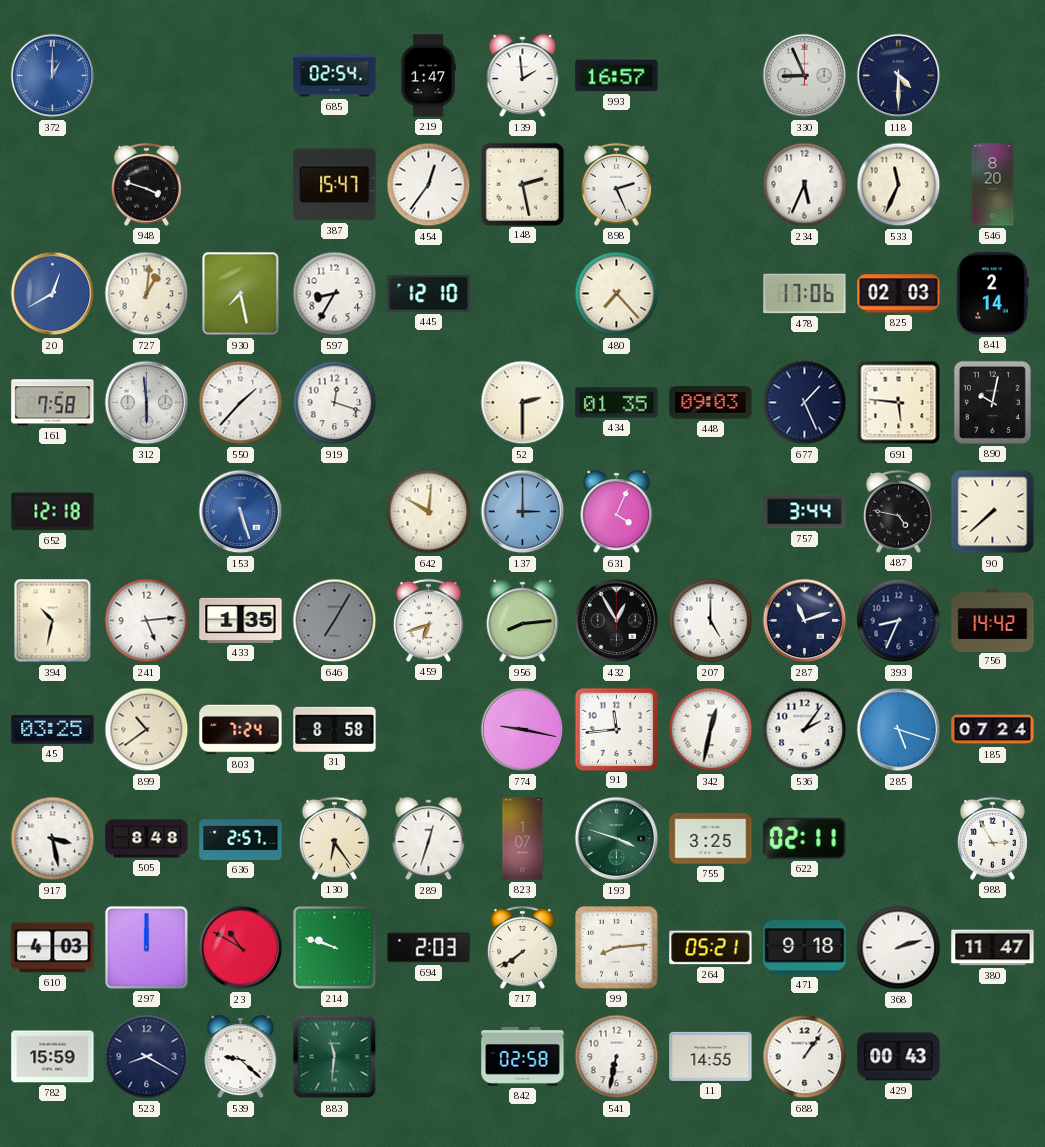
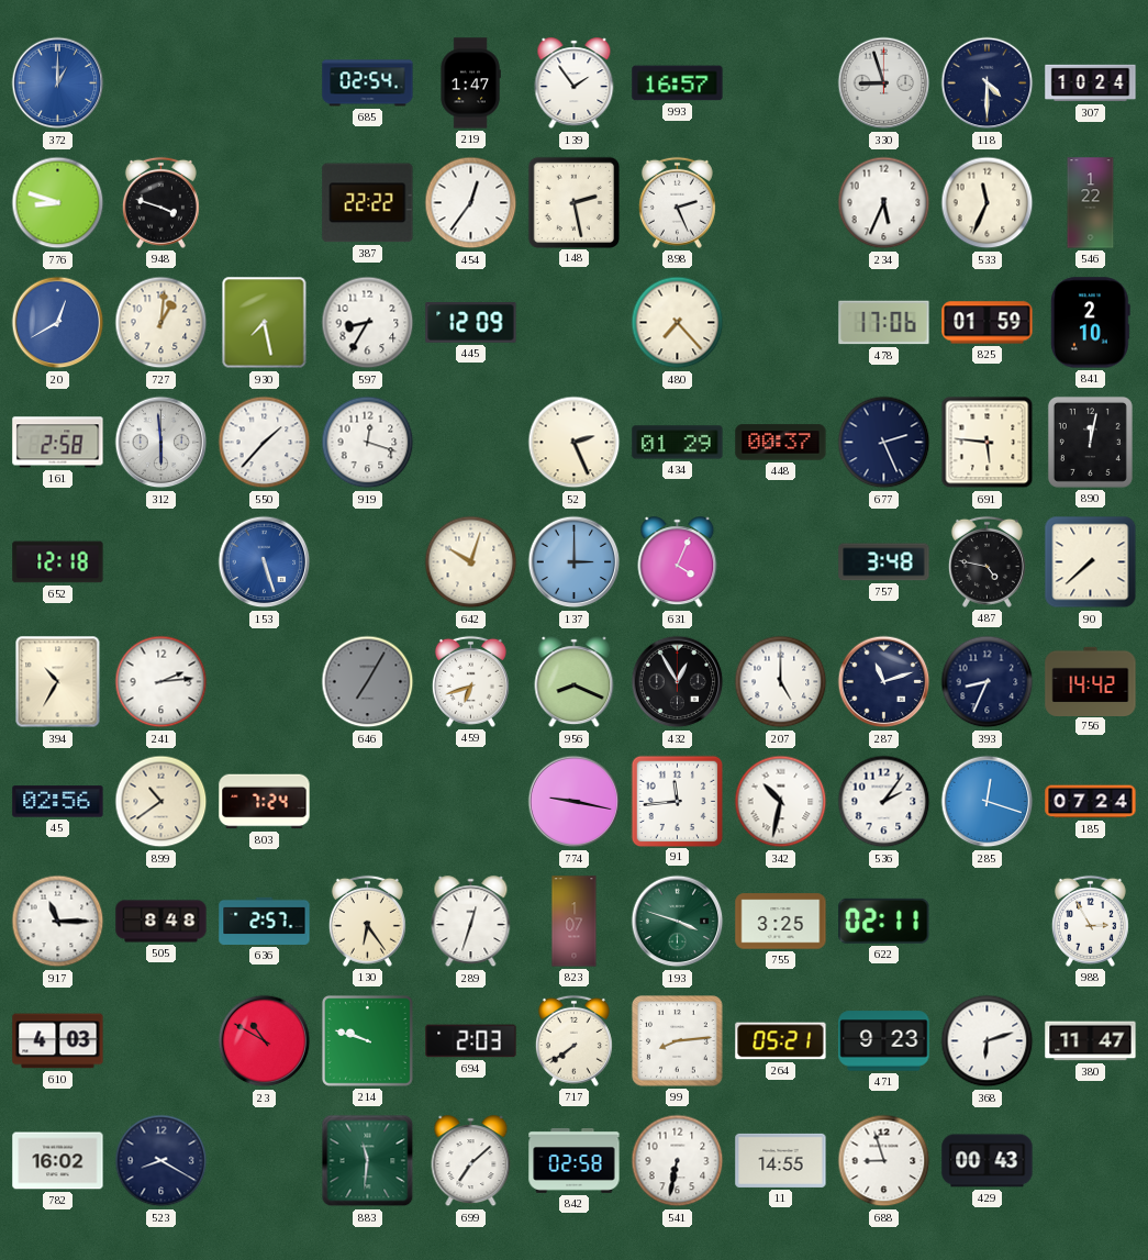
139: 1:59 -> 1:54 (575, 83)
330: 8:56 -> 8:57 (884, 83)
307: none -> 10:24 (1091, 83)
776: none -> 8:48 (58, 203)
387: 15:47 -> 22:22 (368, 203)
546: 8:20 -> 1:22 (1091, 203)
445: 12:10 -> 12:09 (471, 323)
825: 02:03 -> 01:59 (988, 323)
841: 2:14 -> 2:10 (1090, 323)
161: 7:58 -> 2:58 (58, 443)
52: 2:30 -> 2:26 (575, 443)
434: 01:35 -> 01:29 (678, 443)
448: 09:03 -> 00:37 (781, 443)
677: 1:26 -> 2:26 (884, 443)
890: 10:02 -> 12:02 (1090, 442)
642: 10:01 -> 10:03 (471, 562)
757: 3:44 -> 3:48 (884, 562)
394: 10:32 -> 10:35 (58, 682)
241: 5:14 -> 2:14 (161, 682)
433: 1:35 -> none (241, 620)
956: 8:14 -> 8:19 (575, 682)
45: 03:25 -> 02:56 (58, 802)
31: 8:58 -> none (335, 729)
342: 12:32 -> 10:32 (781, 802)
285: 5:18 -> 12:18 (988, 802)
917: 3:28 -> 11:15 (58, 922)
297: 12:00 -> none (146, 947)
471: 9:18 -> 9:23 (884, 1041)
368: 2:12 -> 6:12 (988, 1041)
782: 15:59 -> 16:02 (58, 1161)
539: 9:22 -> none (241, 1057)
699: none -> 7:08 (471, 1161)
688: 1:06 -> 8:57 (884, 1161)
